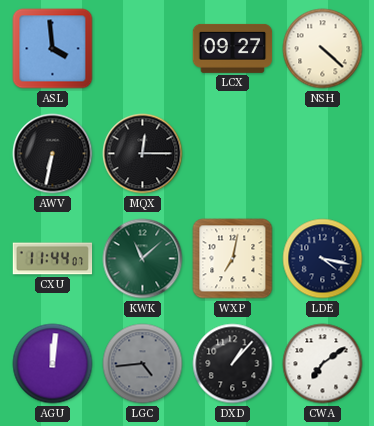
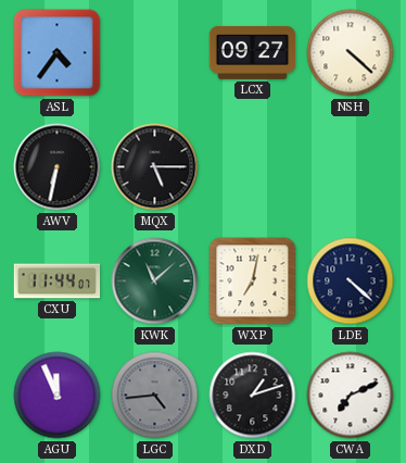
ASL: 3:59 -> 4:36 (58, 53)
MQX: 12:15 -> 5:15 (155, 167)
LDE: 4:17 -> 4:22 (351, 281)
AGU: 12:01 -> 11:56 (58, 396)
DXD: 1:07 -> 1:12 (253, 396)
CWA: 7:09 -> 7:11 (351, 396)
